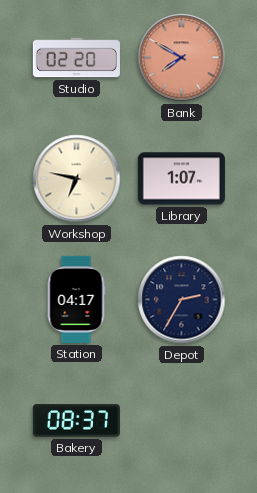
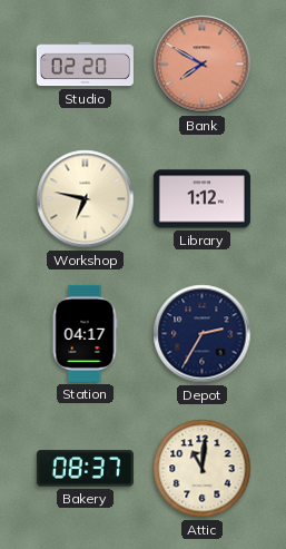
Library: 1:07 -> 1:12 (201, 199)
Attic: none -> 11:01 (203, 469)
